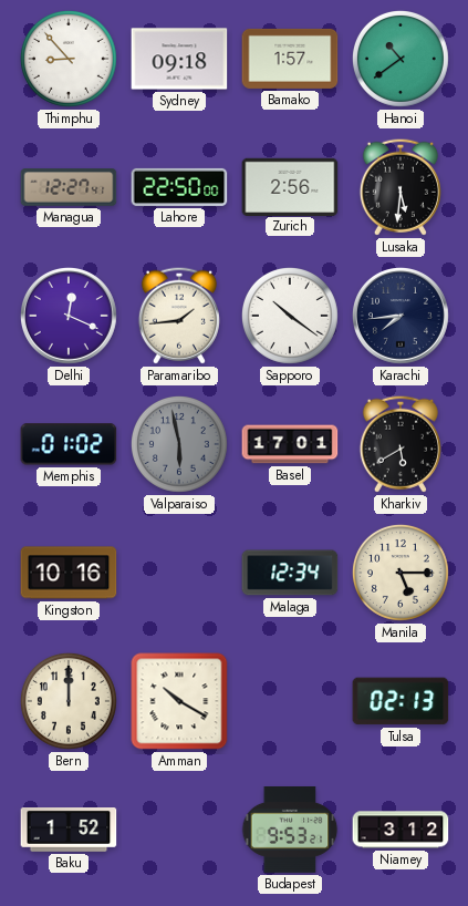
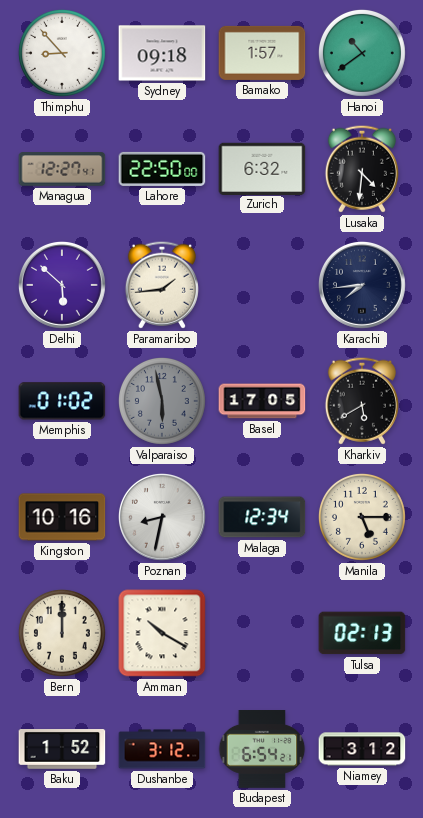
Zurich: 2:56 -> 6:32 (262, 168)
Lusaka: 5:31 -> 4:31 (362, 169)
Delhi: 12:19 -> 5:52 (63, 286)
Sapporo: 10:21 -> none (290, 316)
Basel: 17:01 -> 17:05 (262, 401)
Poznan: none -> 8:32 (163, 518)
Dushanbe: none -> 3:12 (162, 749)
Budapest: 9:53 -> 6:54 (262, 750)
